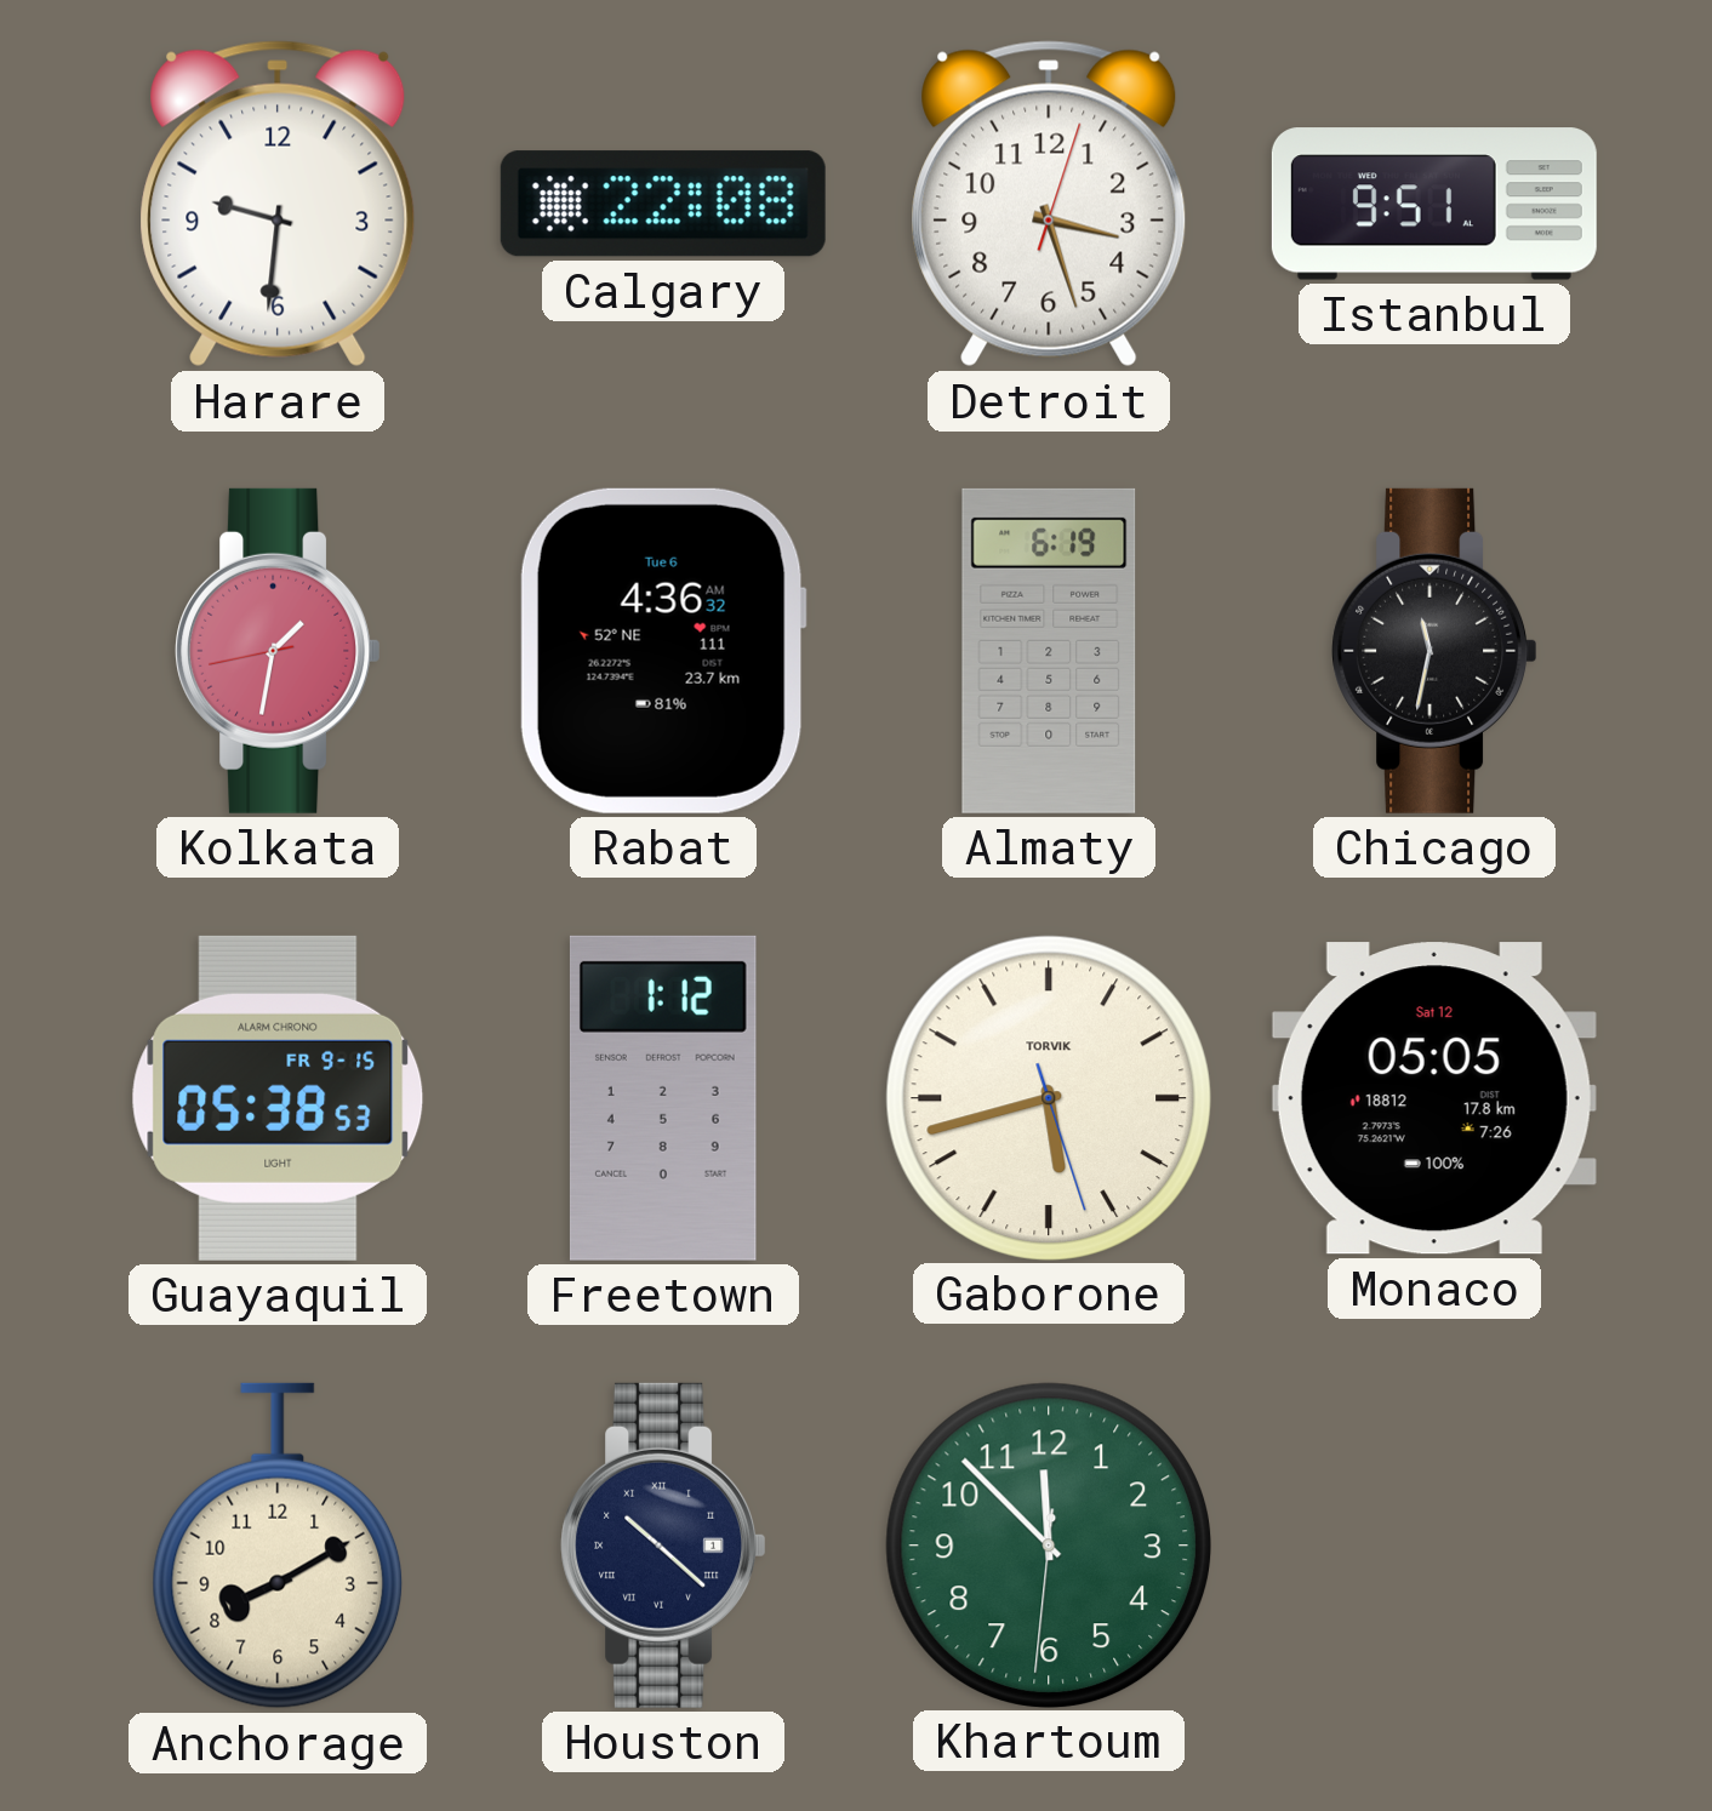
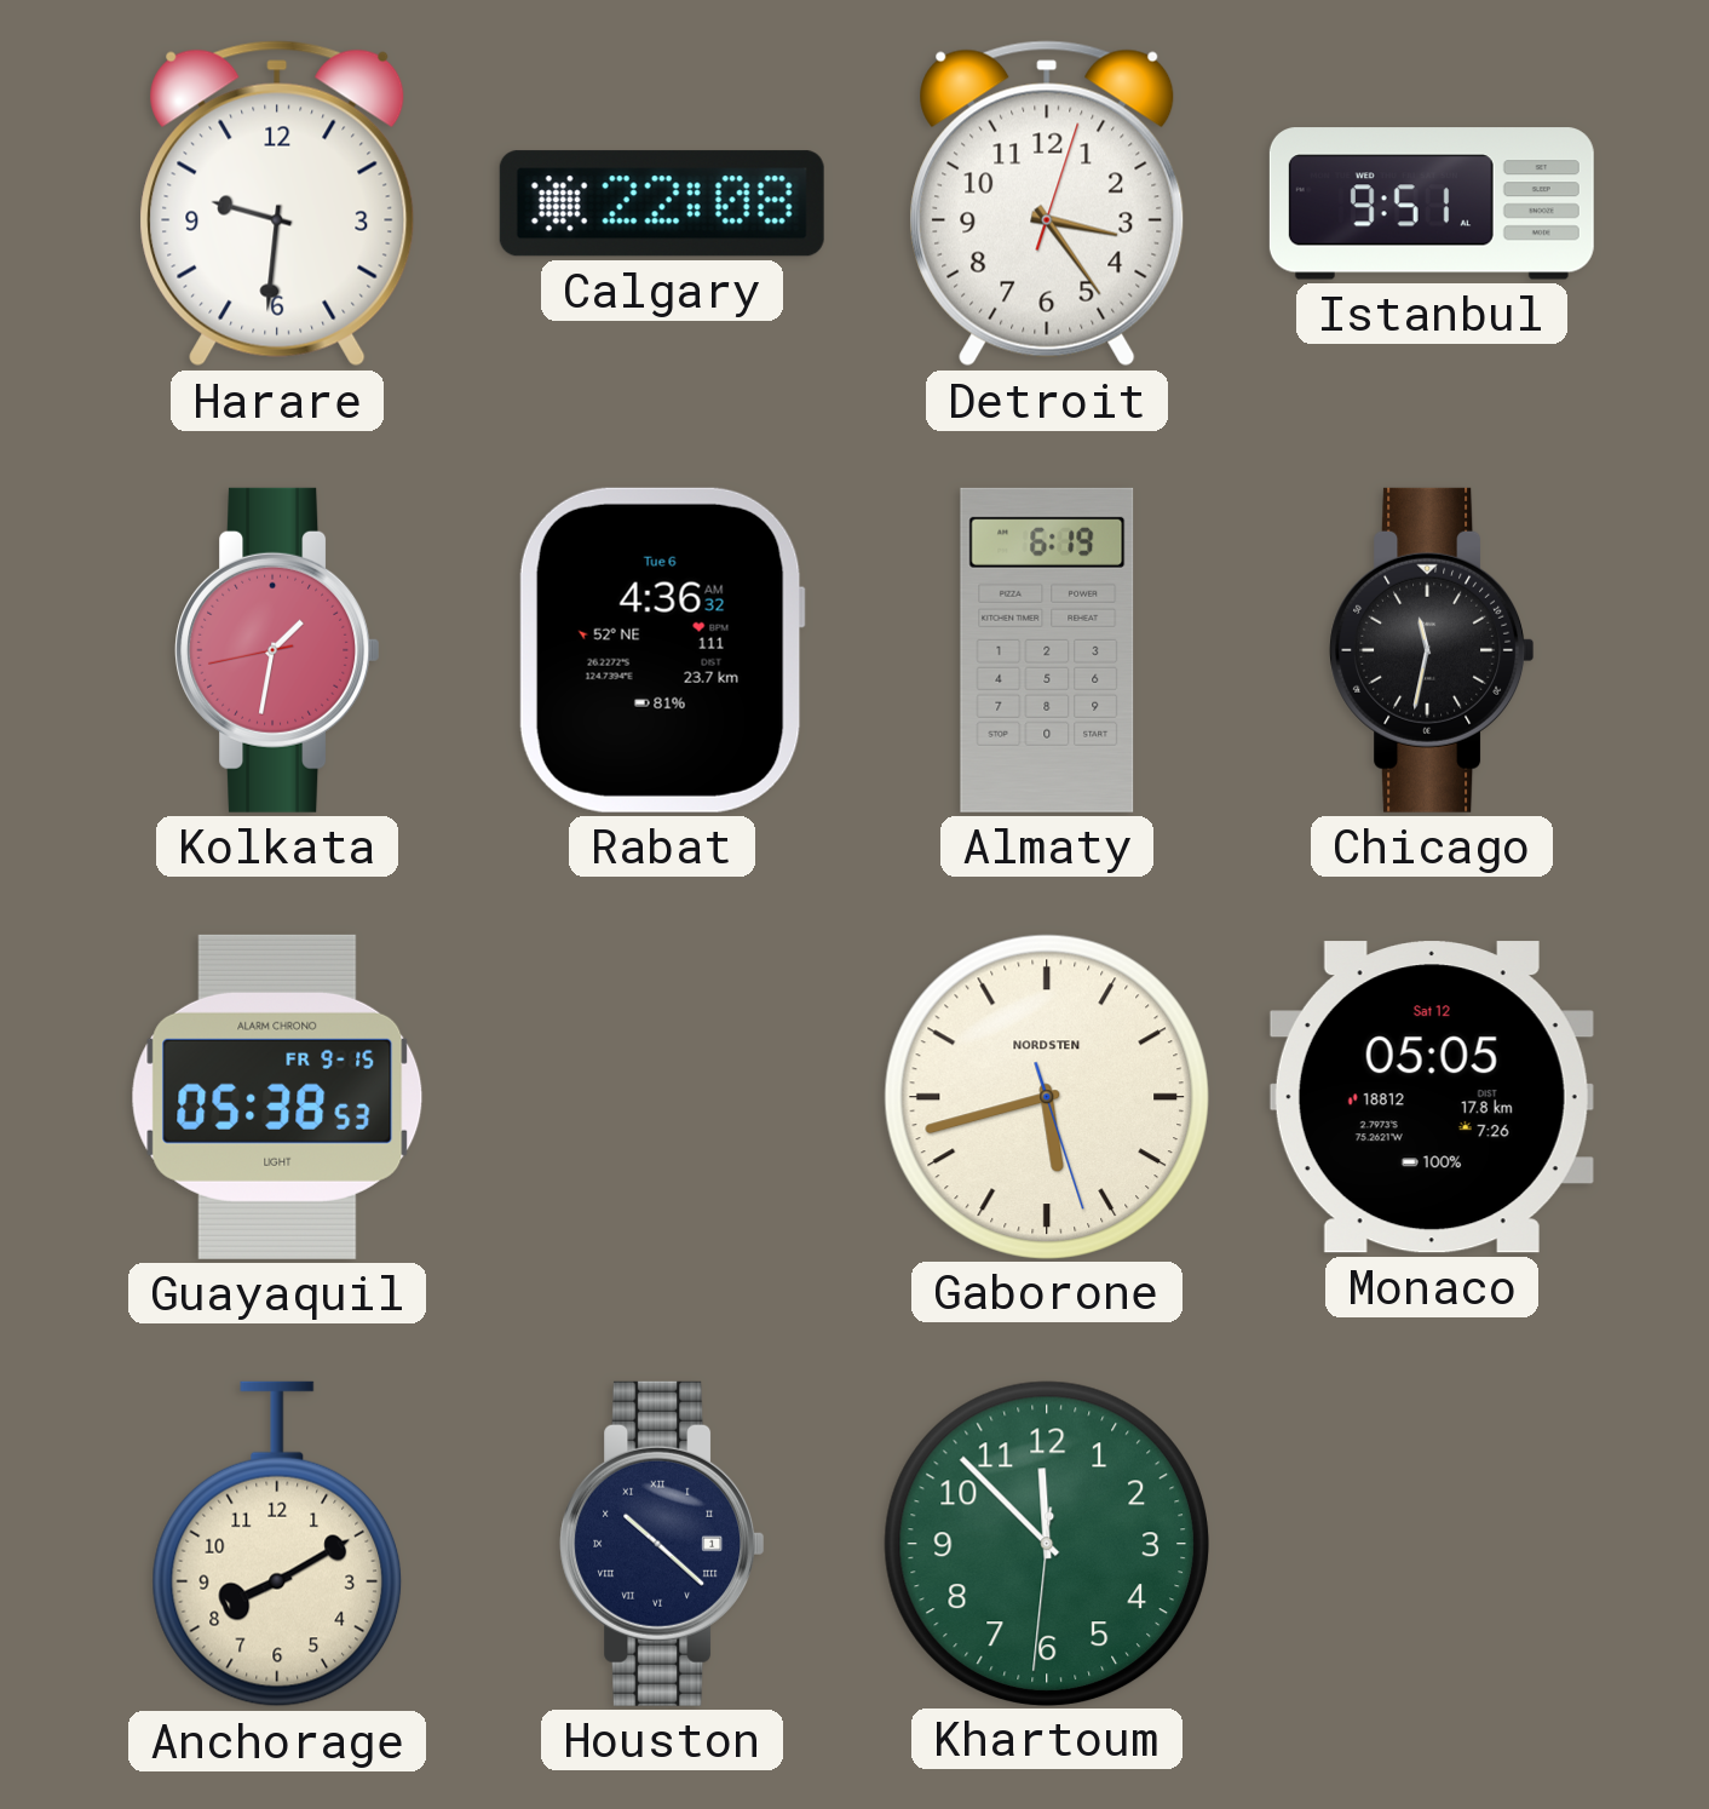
Detroit: 3:27 -> 3:24 (1047, 203)
Freetown: 1:12 -> none (663, 1098)
Gaborone brand: TORVIK -> NORDSTEN (1046, 1096)
